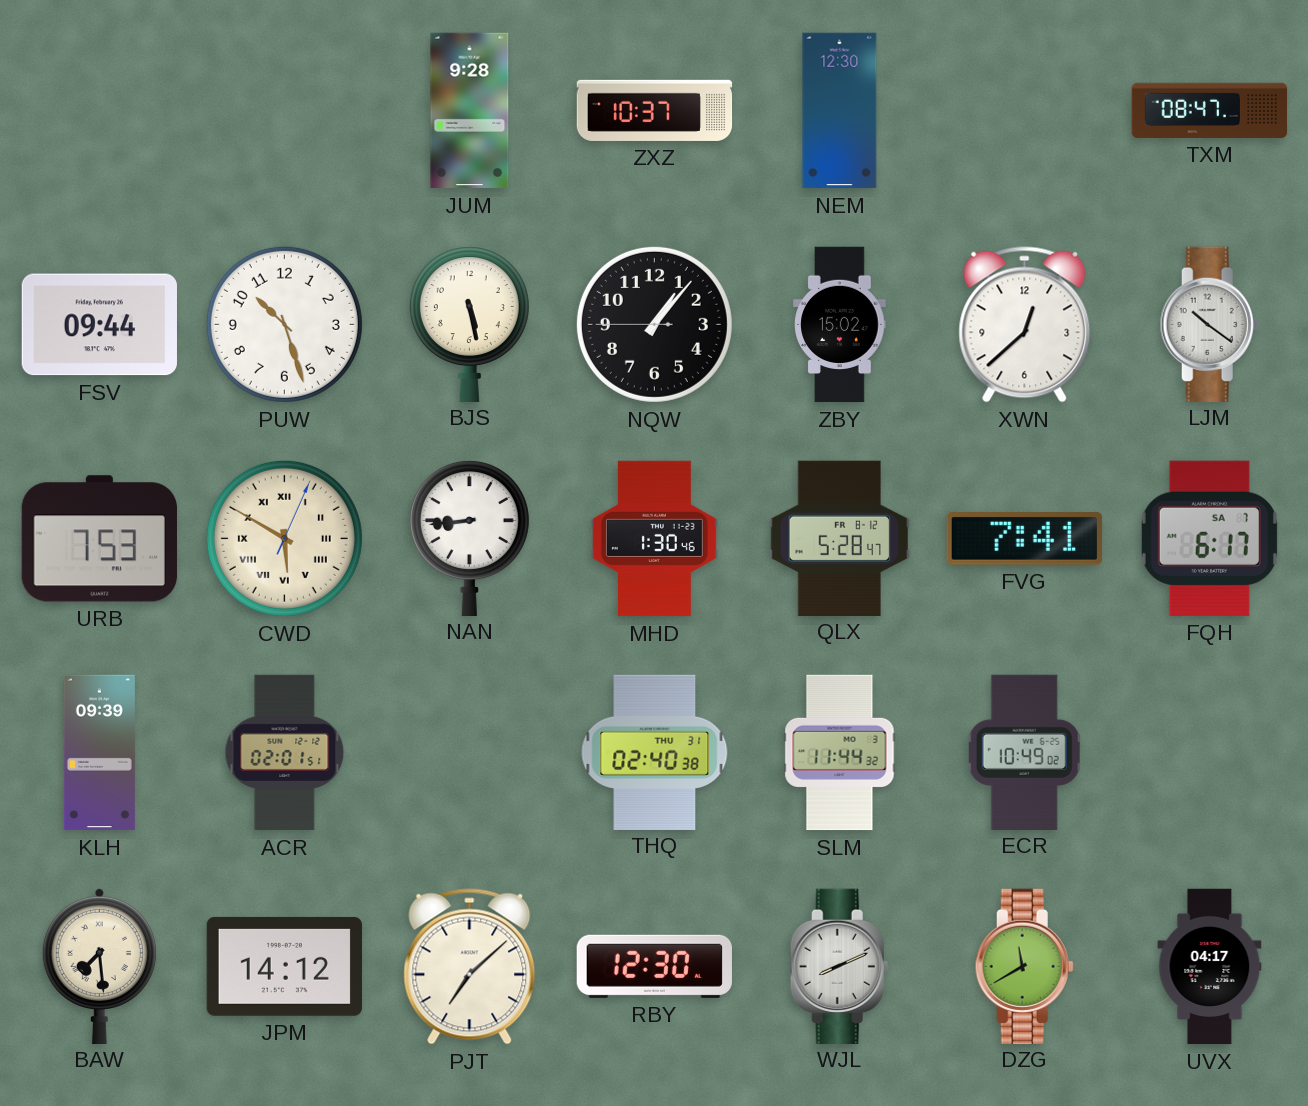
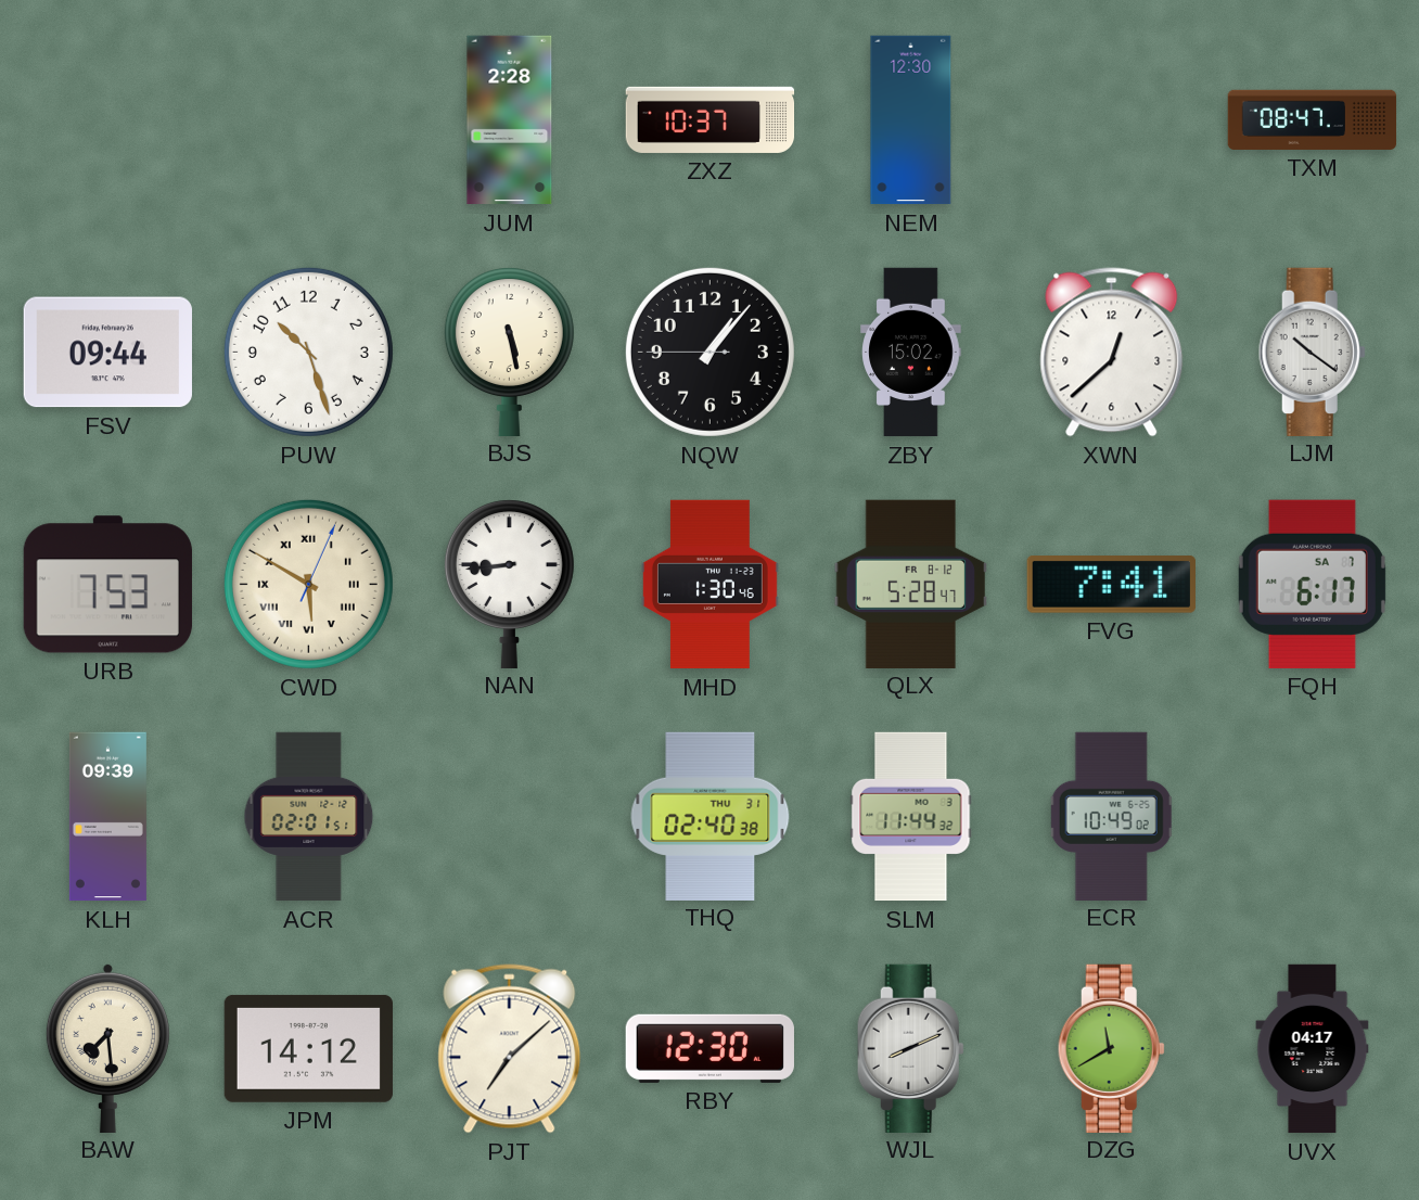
JUM: 9:28 -> 2:28 (510, 120)
